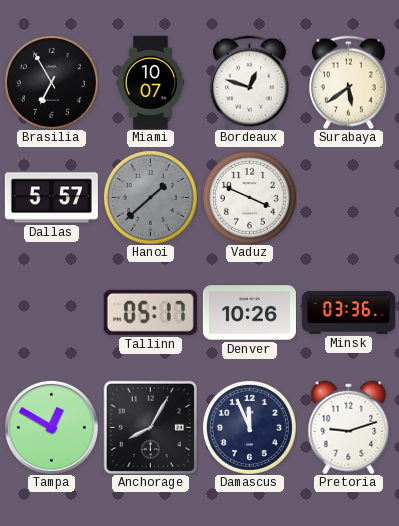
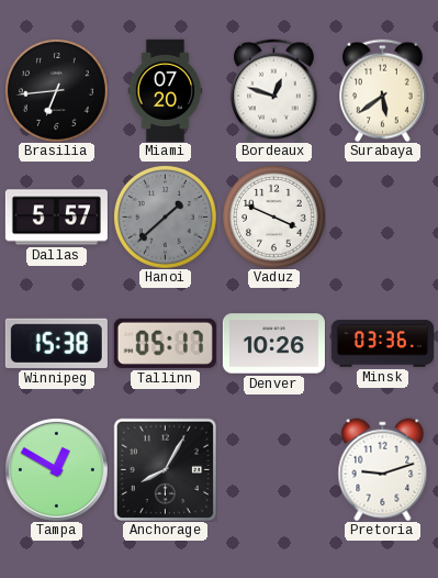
Brasilia: 6:55 -> 6:44 (56, 90)
Miami: 10:07 -> 07:20 (166, 90)
Winnipeg: none -> 15:38 (56, 343)
Damascus: 11:56 -> none (249, 427)
